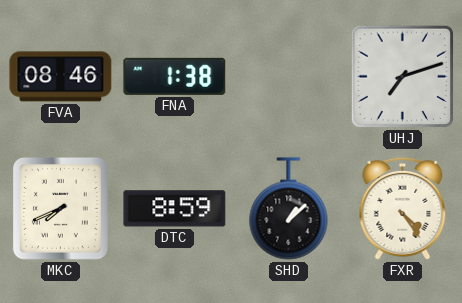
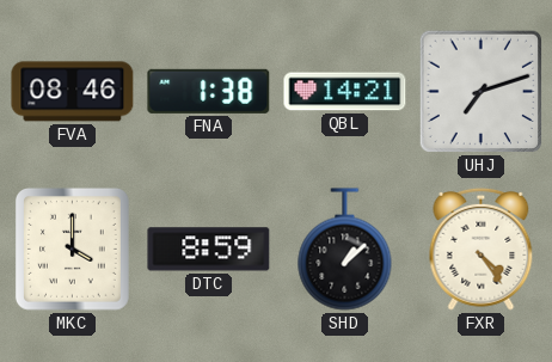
QBL: none -> 14:21 (345, 92)
MKC: 7:41 -> 4:00 (72, 249)
